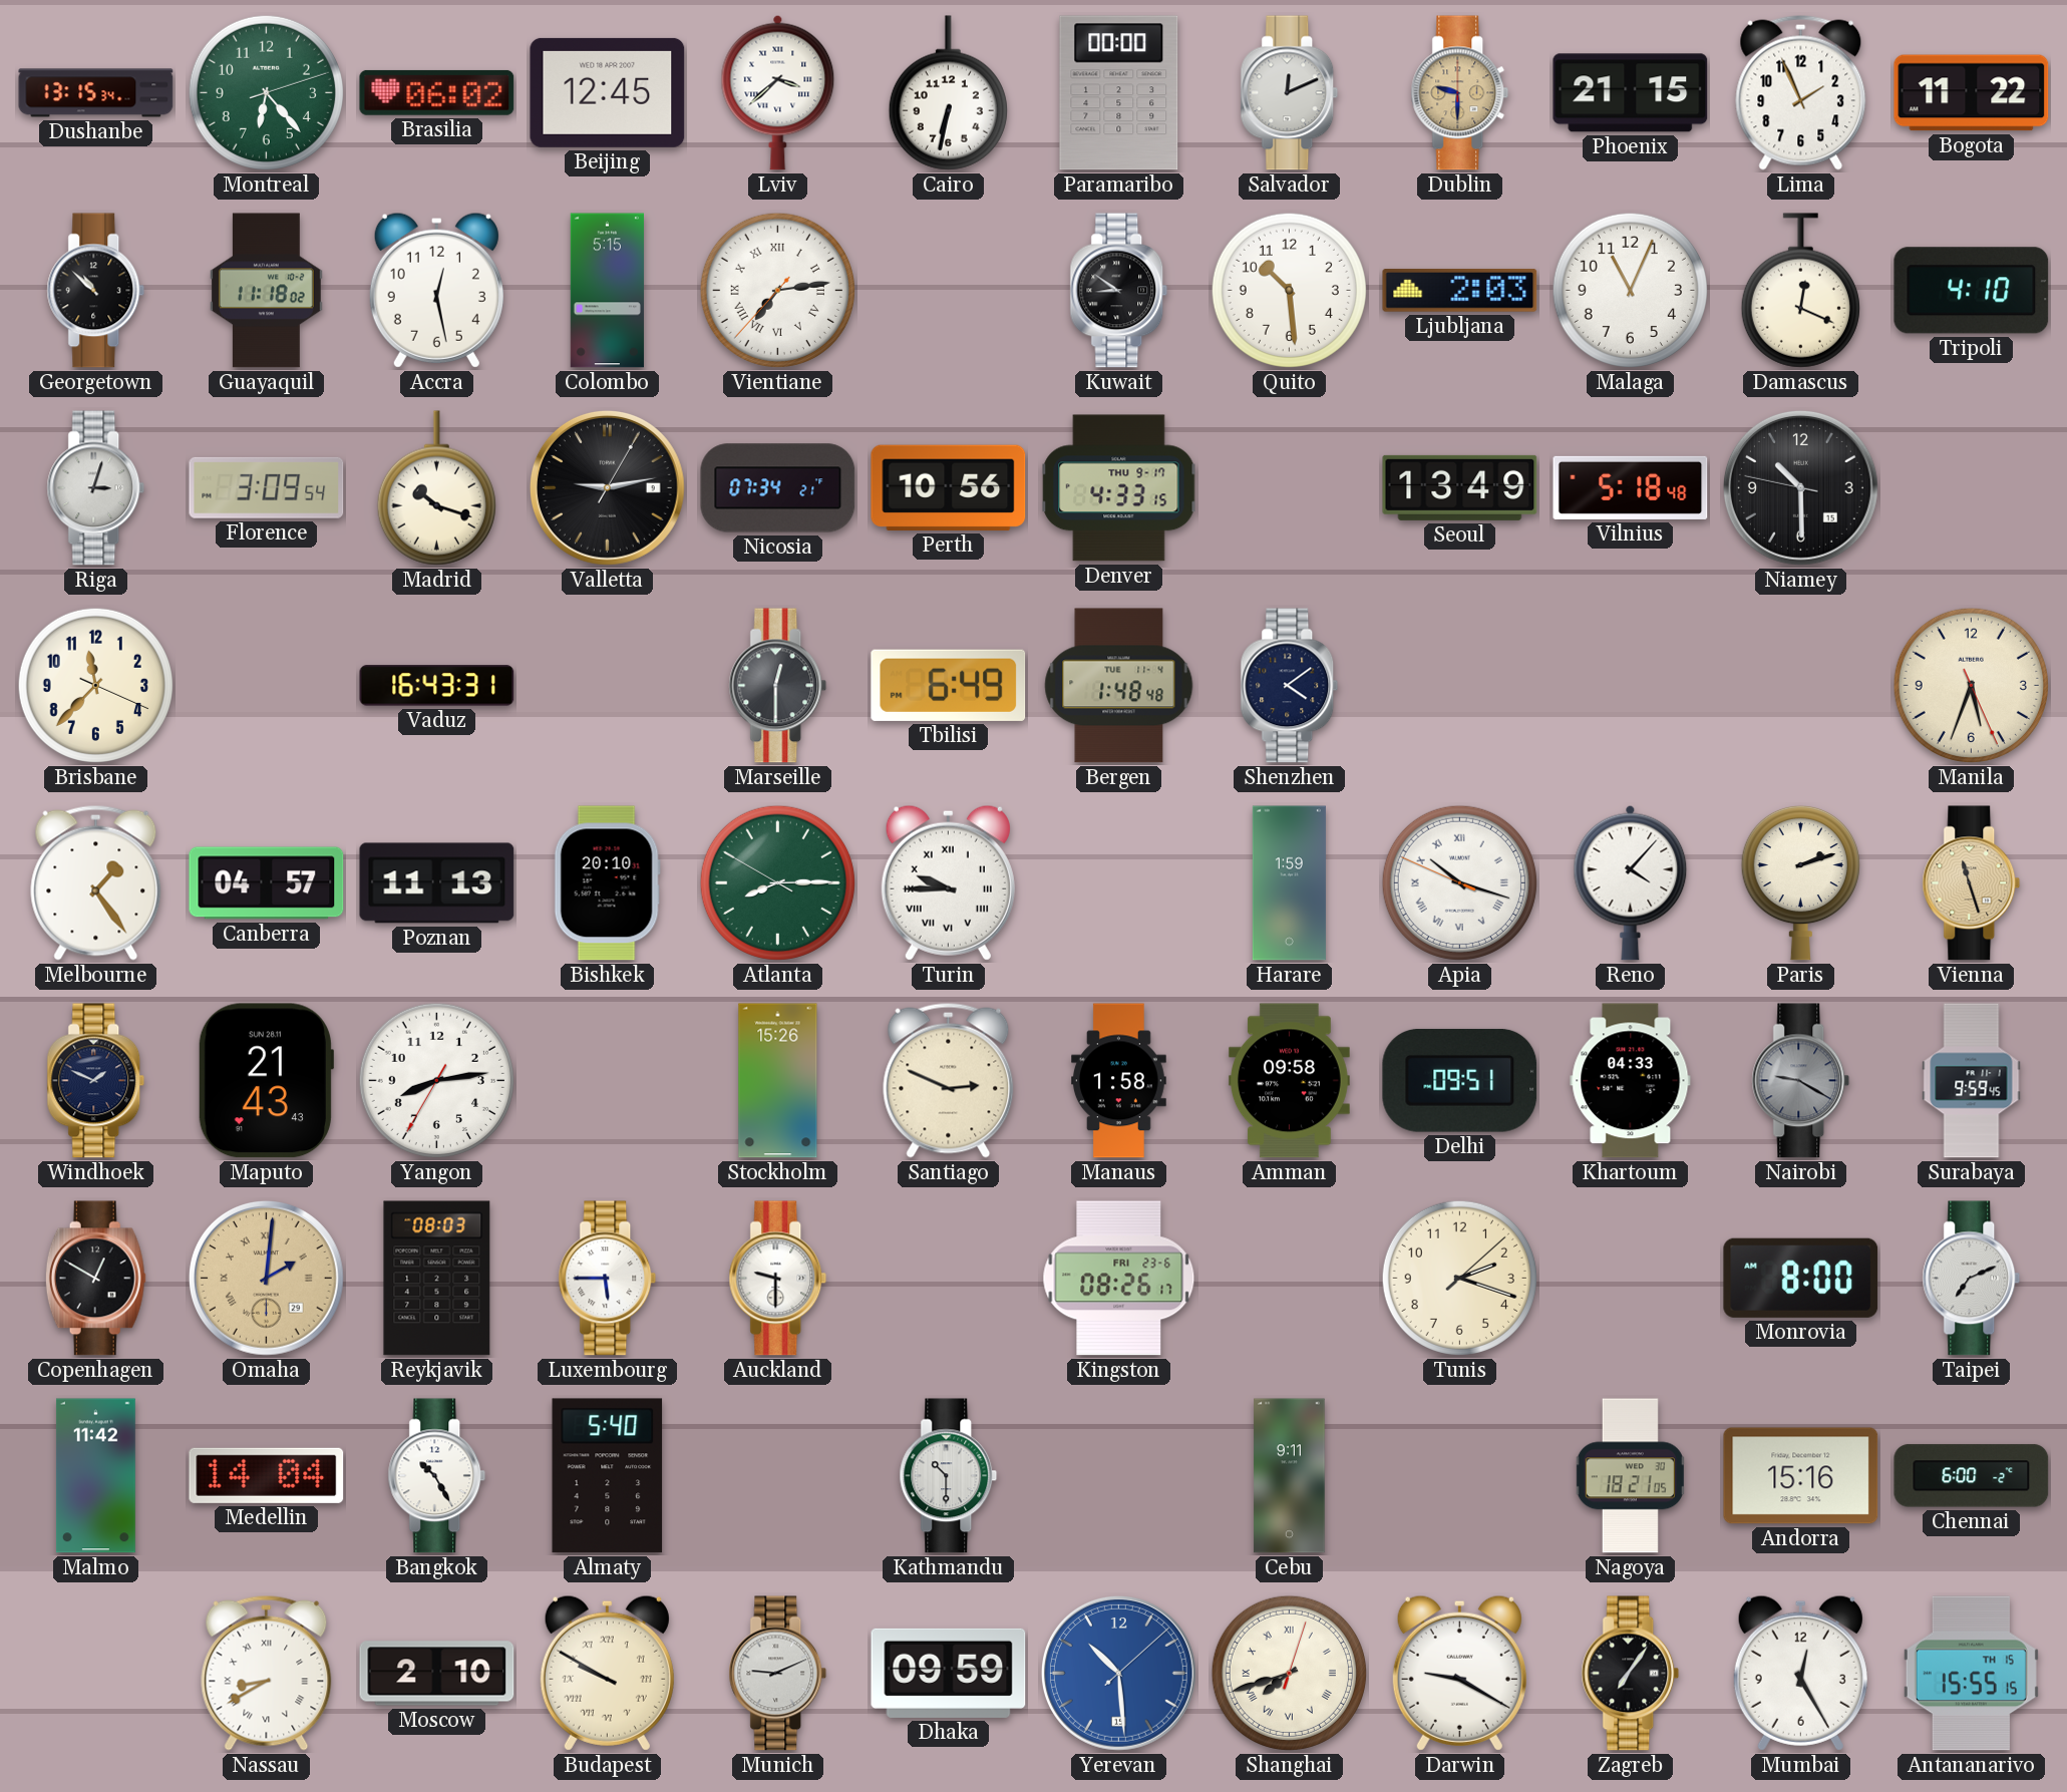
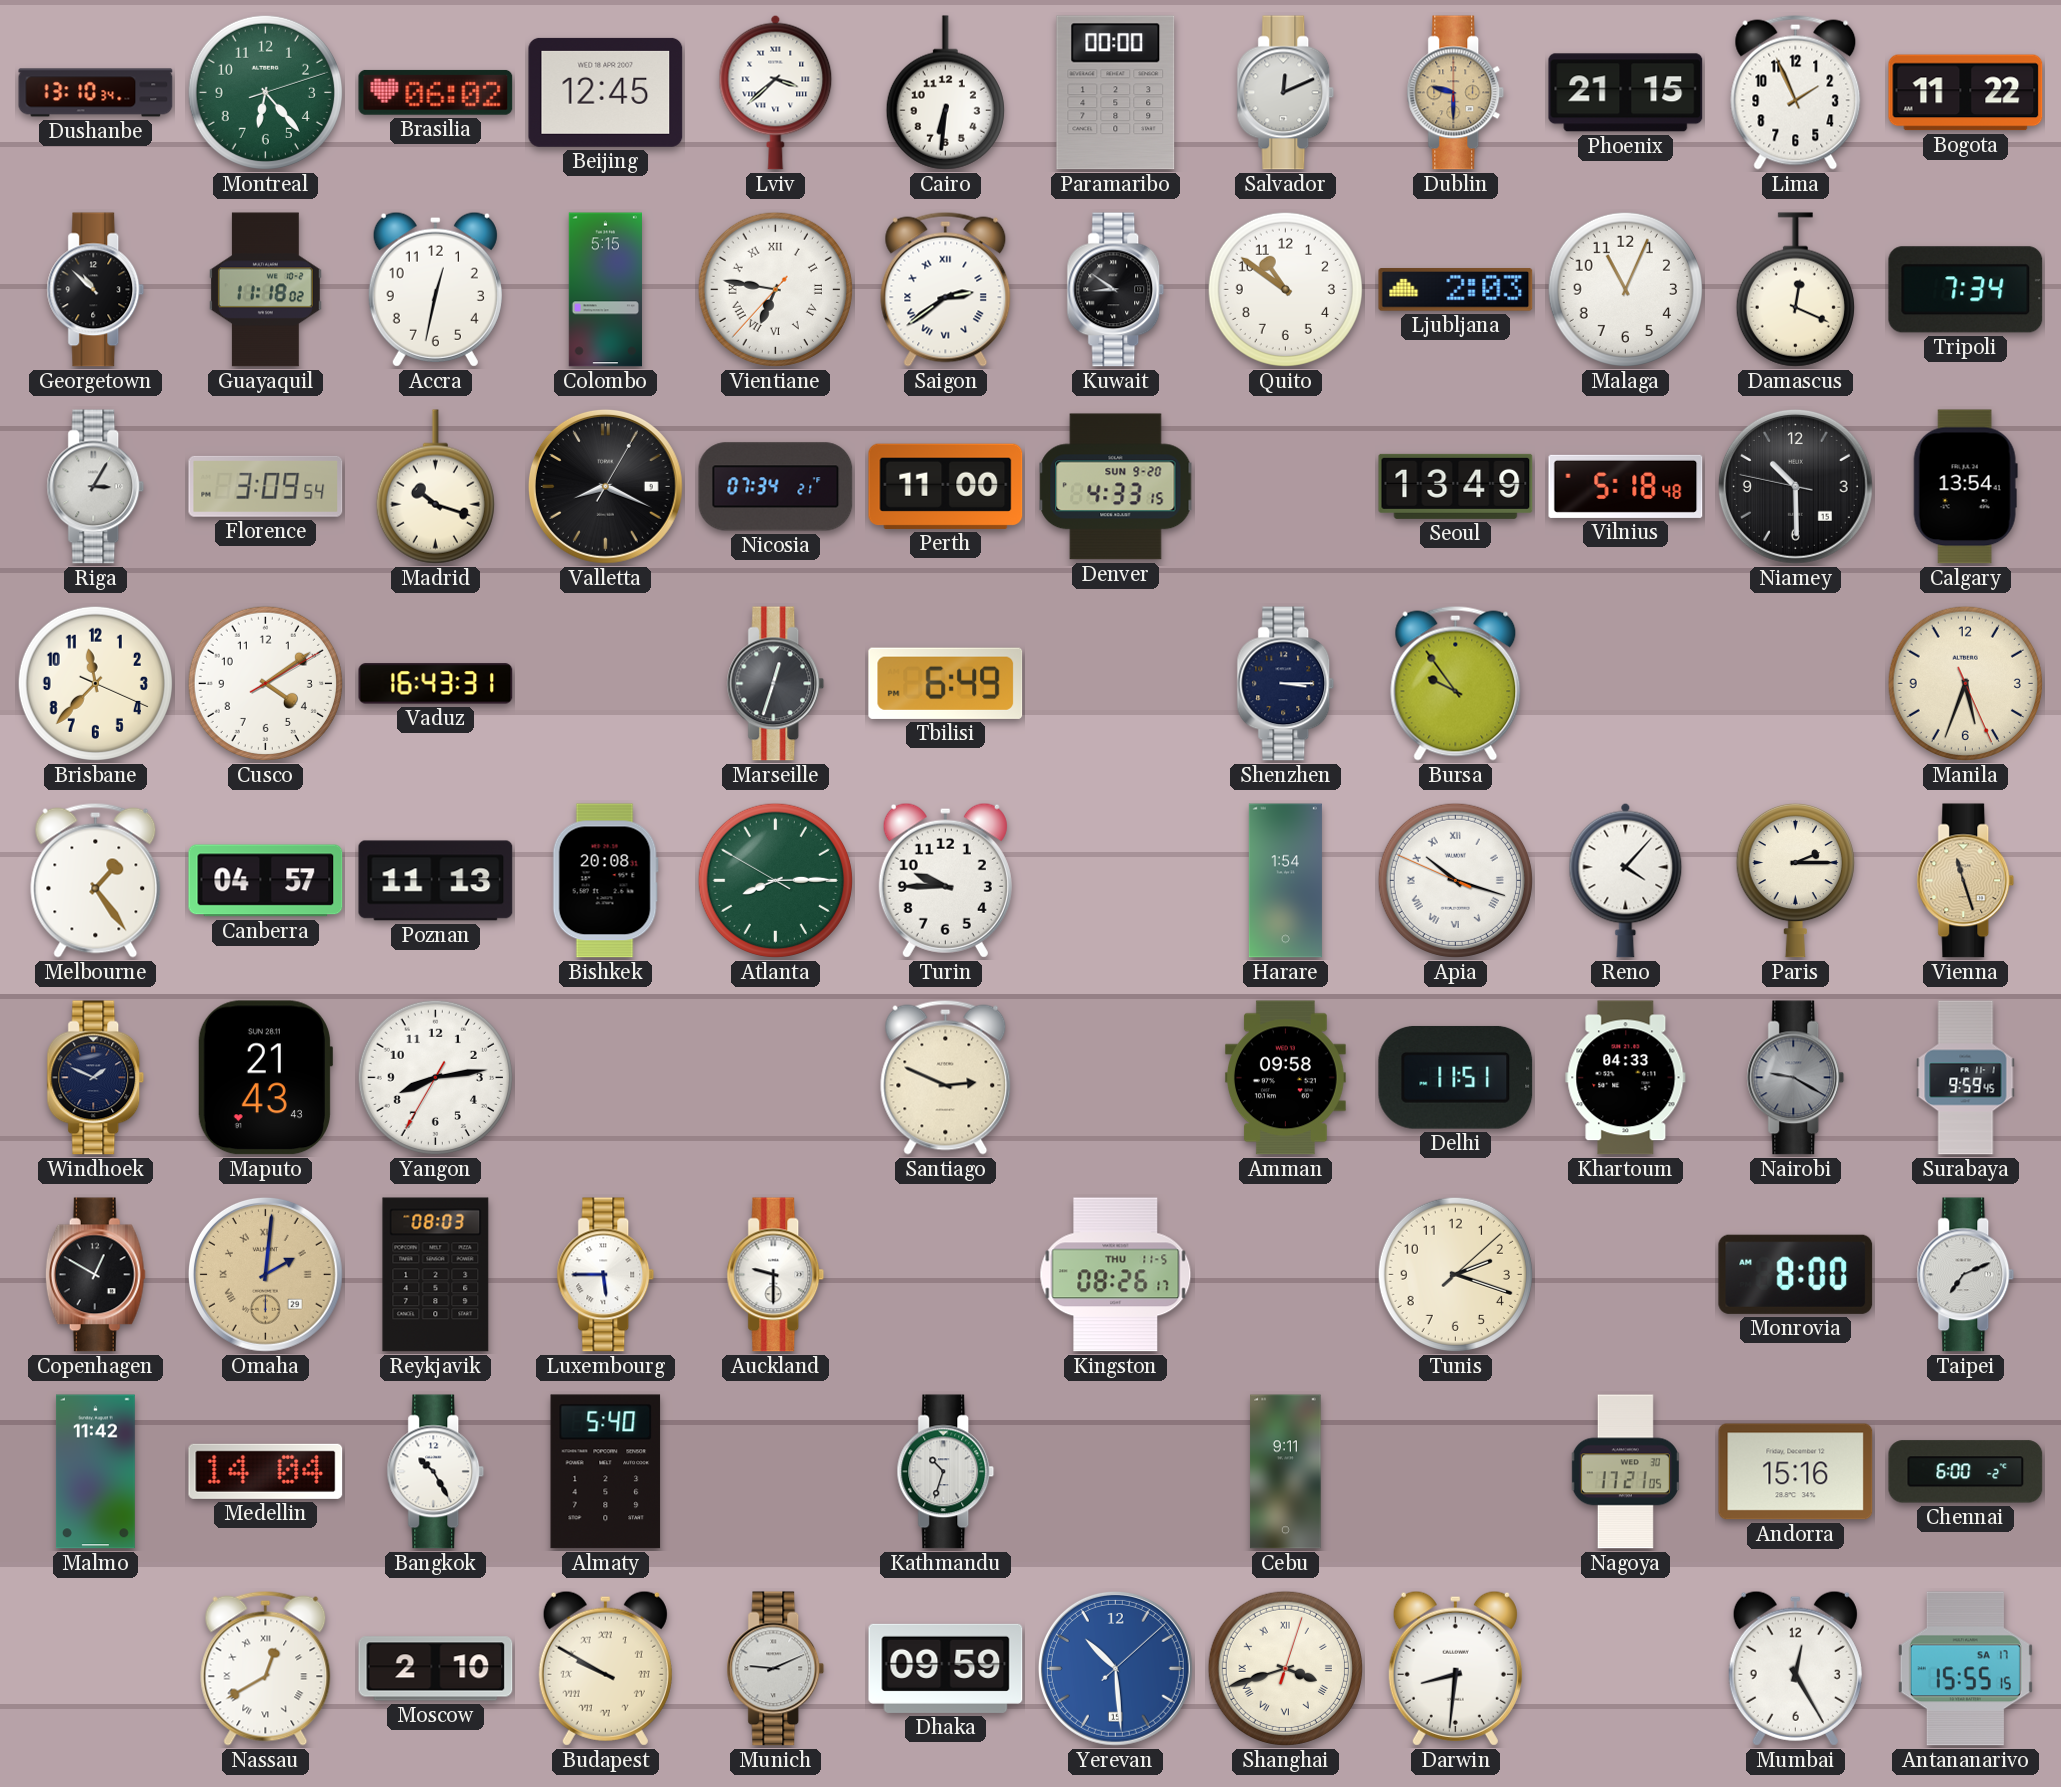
Dushanbe: 13:15 -> 13:10 (96, 93)
Cairo: 6:32 -> 6:31 (945, 93)
Accra: 12:28 -> 12:32 (435, 289)
Vientiane: 7:13 -> 6:46 (775, 289)
Saigon: none -> 2:39 (946, 289)
Quito: 10:29 -> 10:51 (1285, 289)
Tripoli: 4:10 -> 7:34 (1966, 290)
Riga: 3:03 -> 3:05 (96, 487)
Valletta: 9:13 -> 8:19 (605, 486)
Perth: 10:56 -> 11:00 (946, 486)
Denver date: THU 9-17 -> SUN 9-20 (1116, 487)
Calgary: none -> 13:54 (1965, 487)
Cusco: none -> 4:09 (265, 683)
Marseille: 12:30 -> 12:33 (776, 684)
Bergen: 1:48 -> none (1119, 686)
Shenzhen: 4:09 -> 3:15 (1286, 684)
Bursa: none -> 9:54 (1456, 683)
Bishkek: 20:10 -> 20:08 (605, 881)
Turin numerals: Roman -> Arabic (945, 880)
Harare: 1:59 -> 1:54 (1285, 881)
Paris: 2:12 -> 2:15 (1795, 880)
Stockholm: 15:26 -> none (778, 1081)
Manaus: 1:58 -> none (1119, 1081)
Delhi: 09:51 -> 11:51 (1456, 1077)
Kingston date: FRI 23-6 -> THU 11-5 (1116, 1275)
Kathmandu: 10:30 -> 10:33 (946, 1472)
Nagoya: 18:21 -> 17:21 (1625, 1472)
Nassau: 8:40 -> 12:40 (266, 1668)
Shanghai: 7:42 -> 3:42 (1285, 1668)
Darwin: 9:20 -> 8:31 (1455, 1668)
Zagreb: 7:06 -> none (1631, 1674)
Antananarivo date: TH 15 -> SA 17 (1965, 1669)
